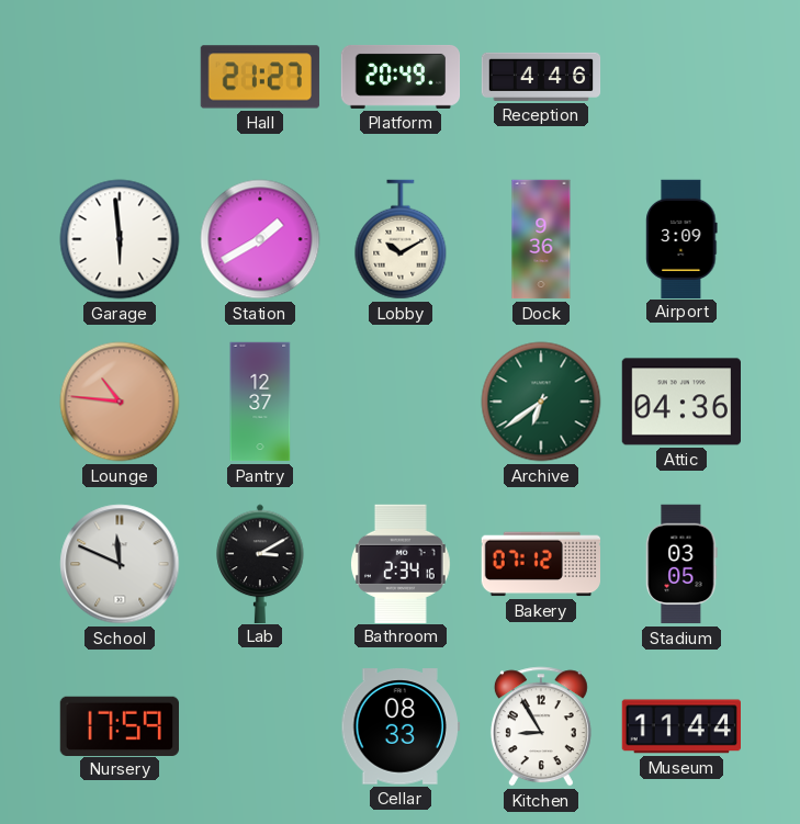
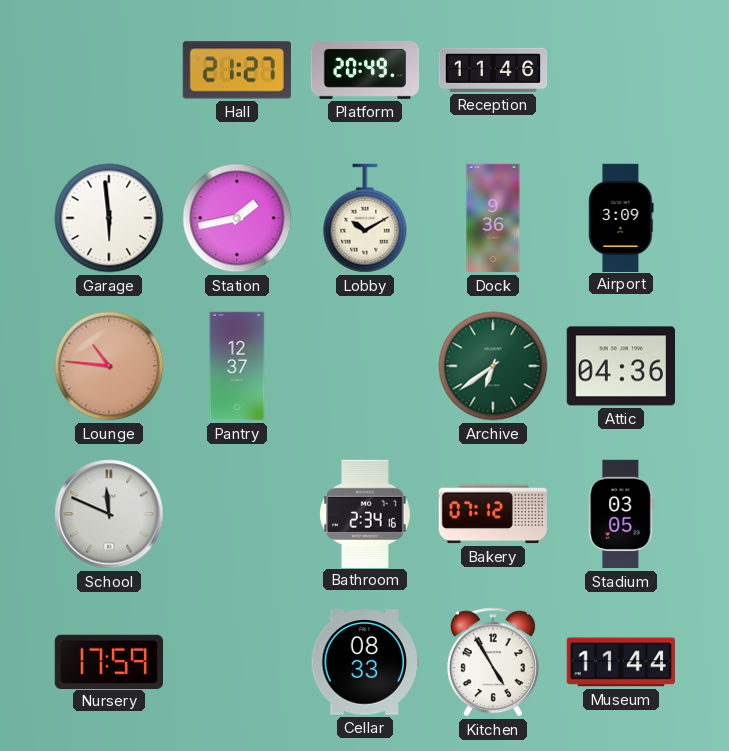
Reception: 4:46 -> 11:46 (493, 70)
Station: 1:40 -> 1:43 (237, 218)
Lab: 3:10 -> none (260, 563)
Kitchen: 8:55 -> 4:55 (493, 662)
